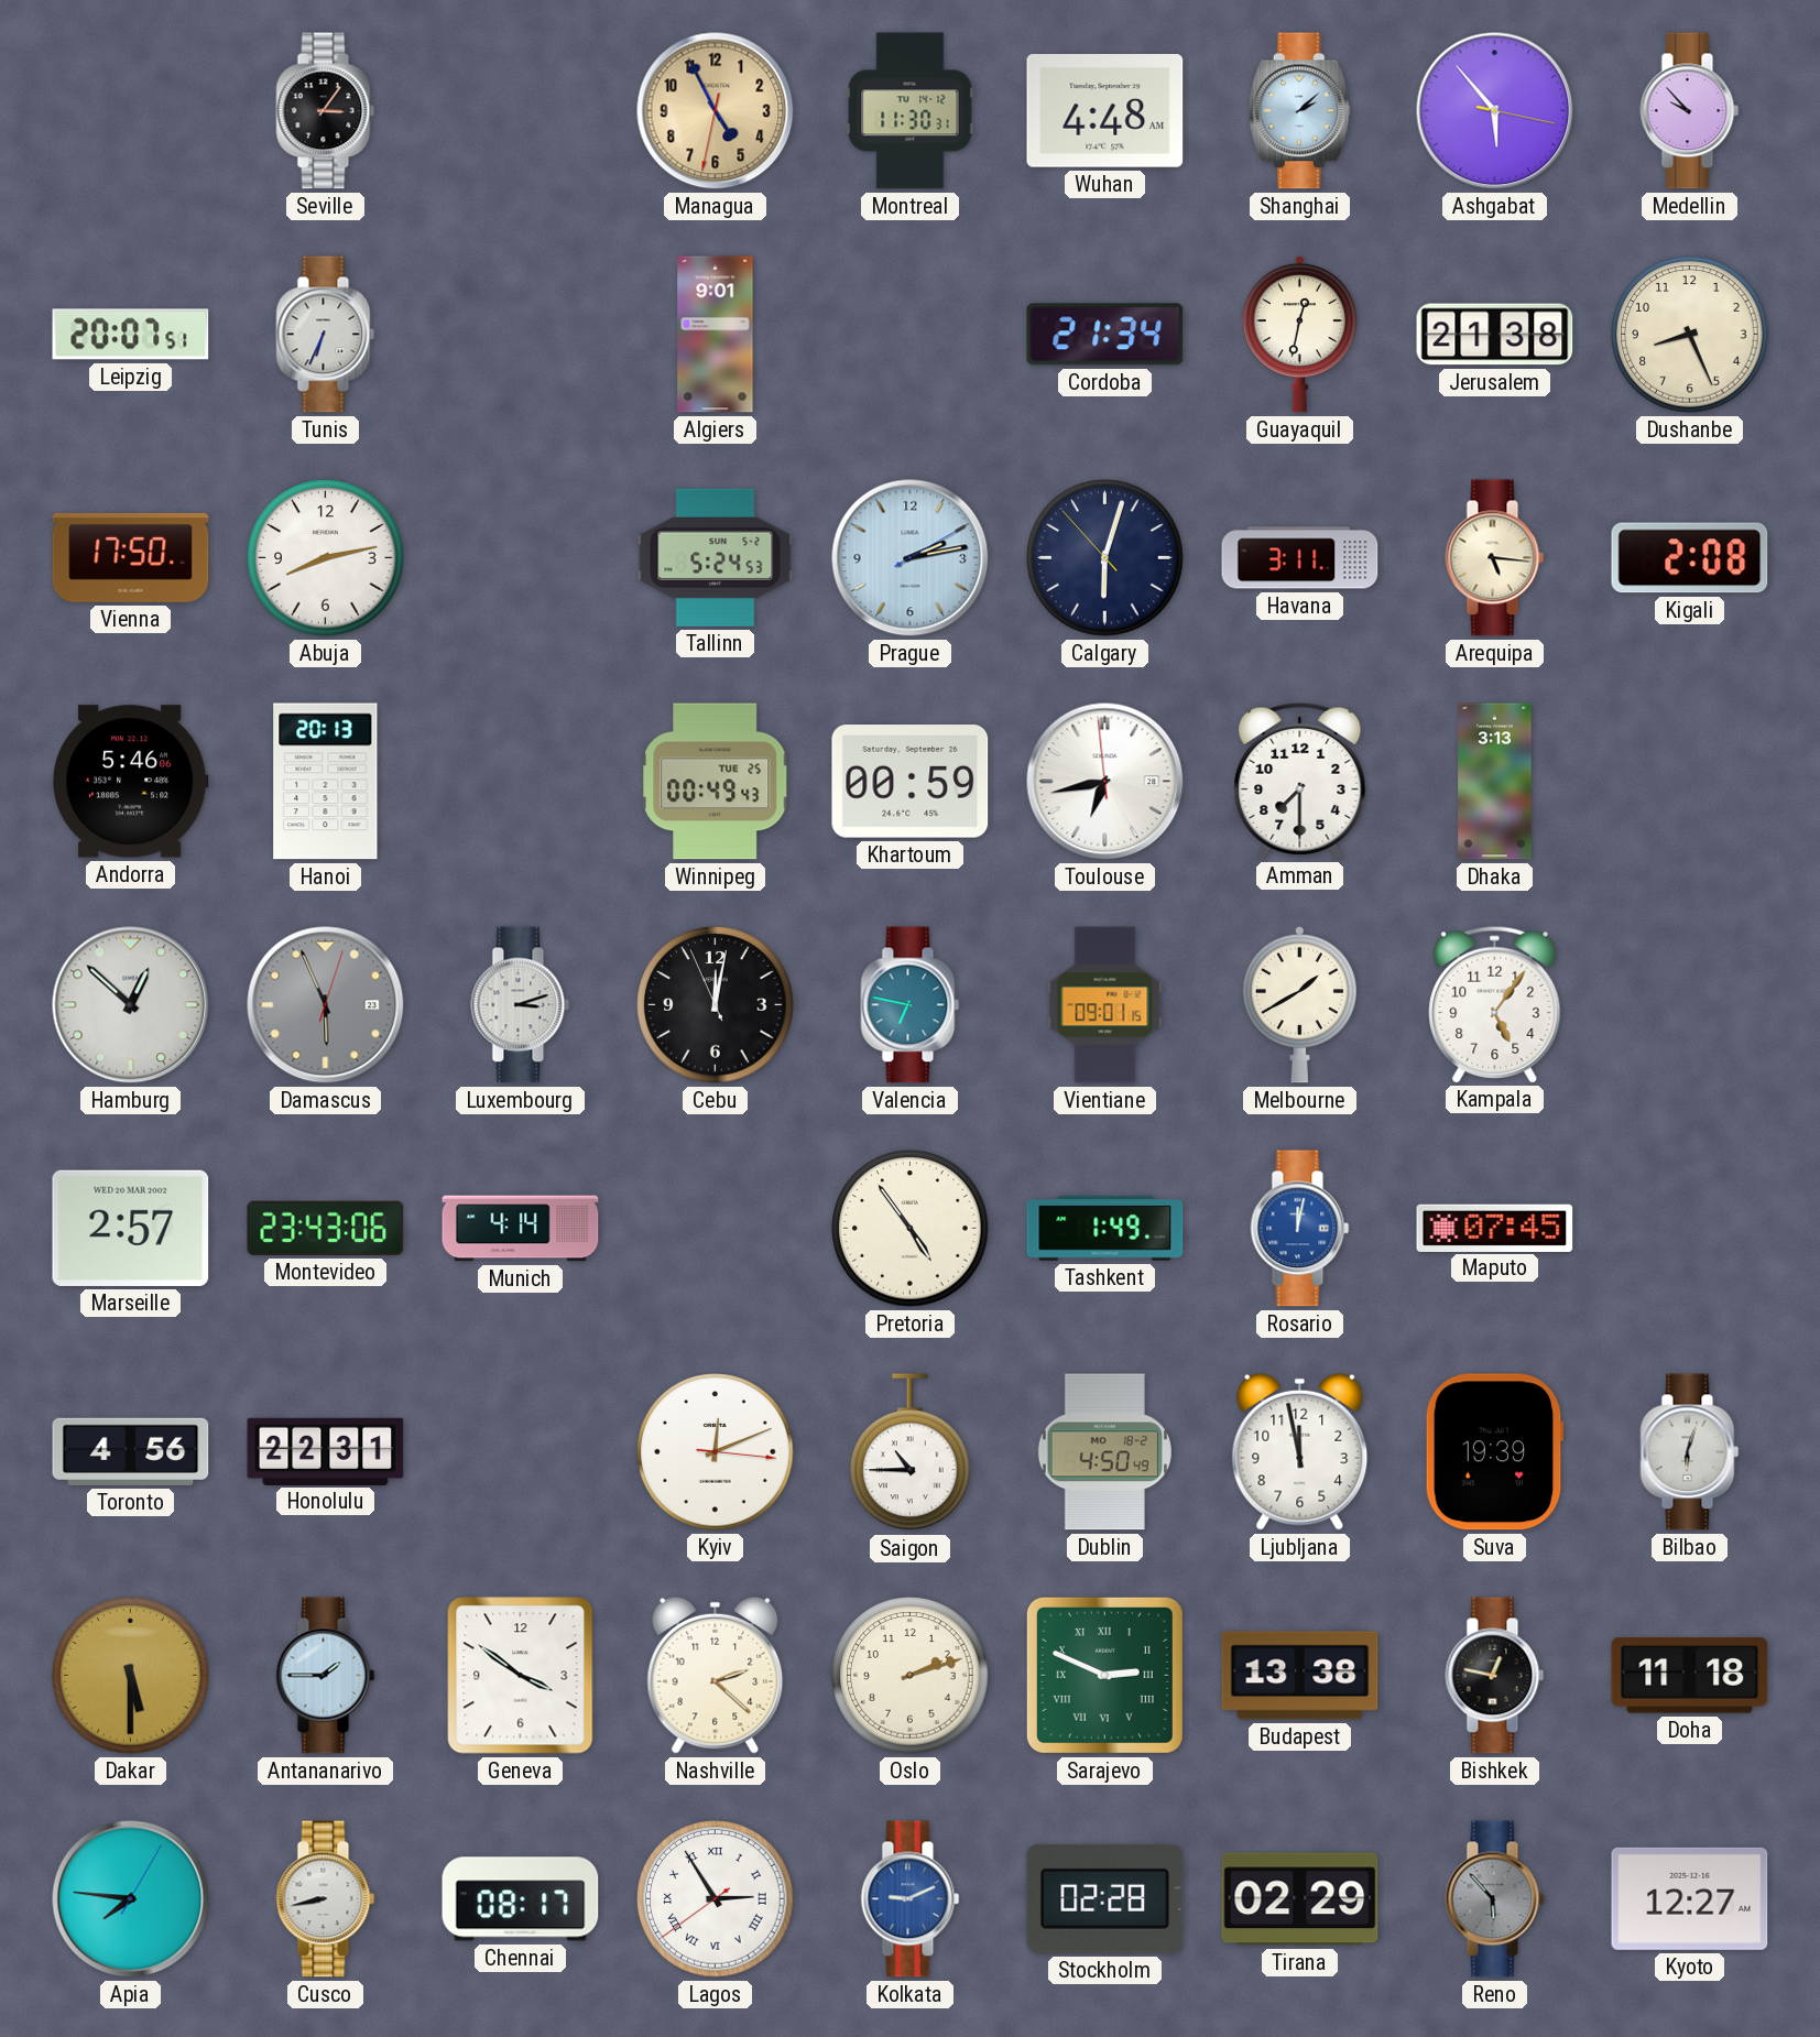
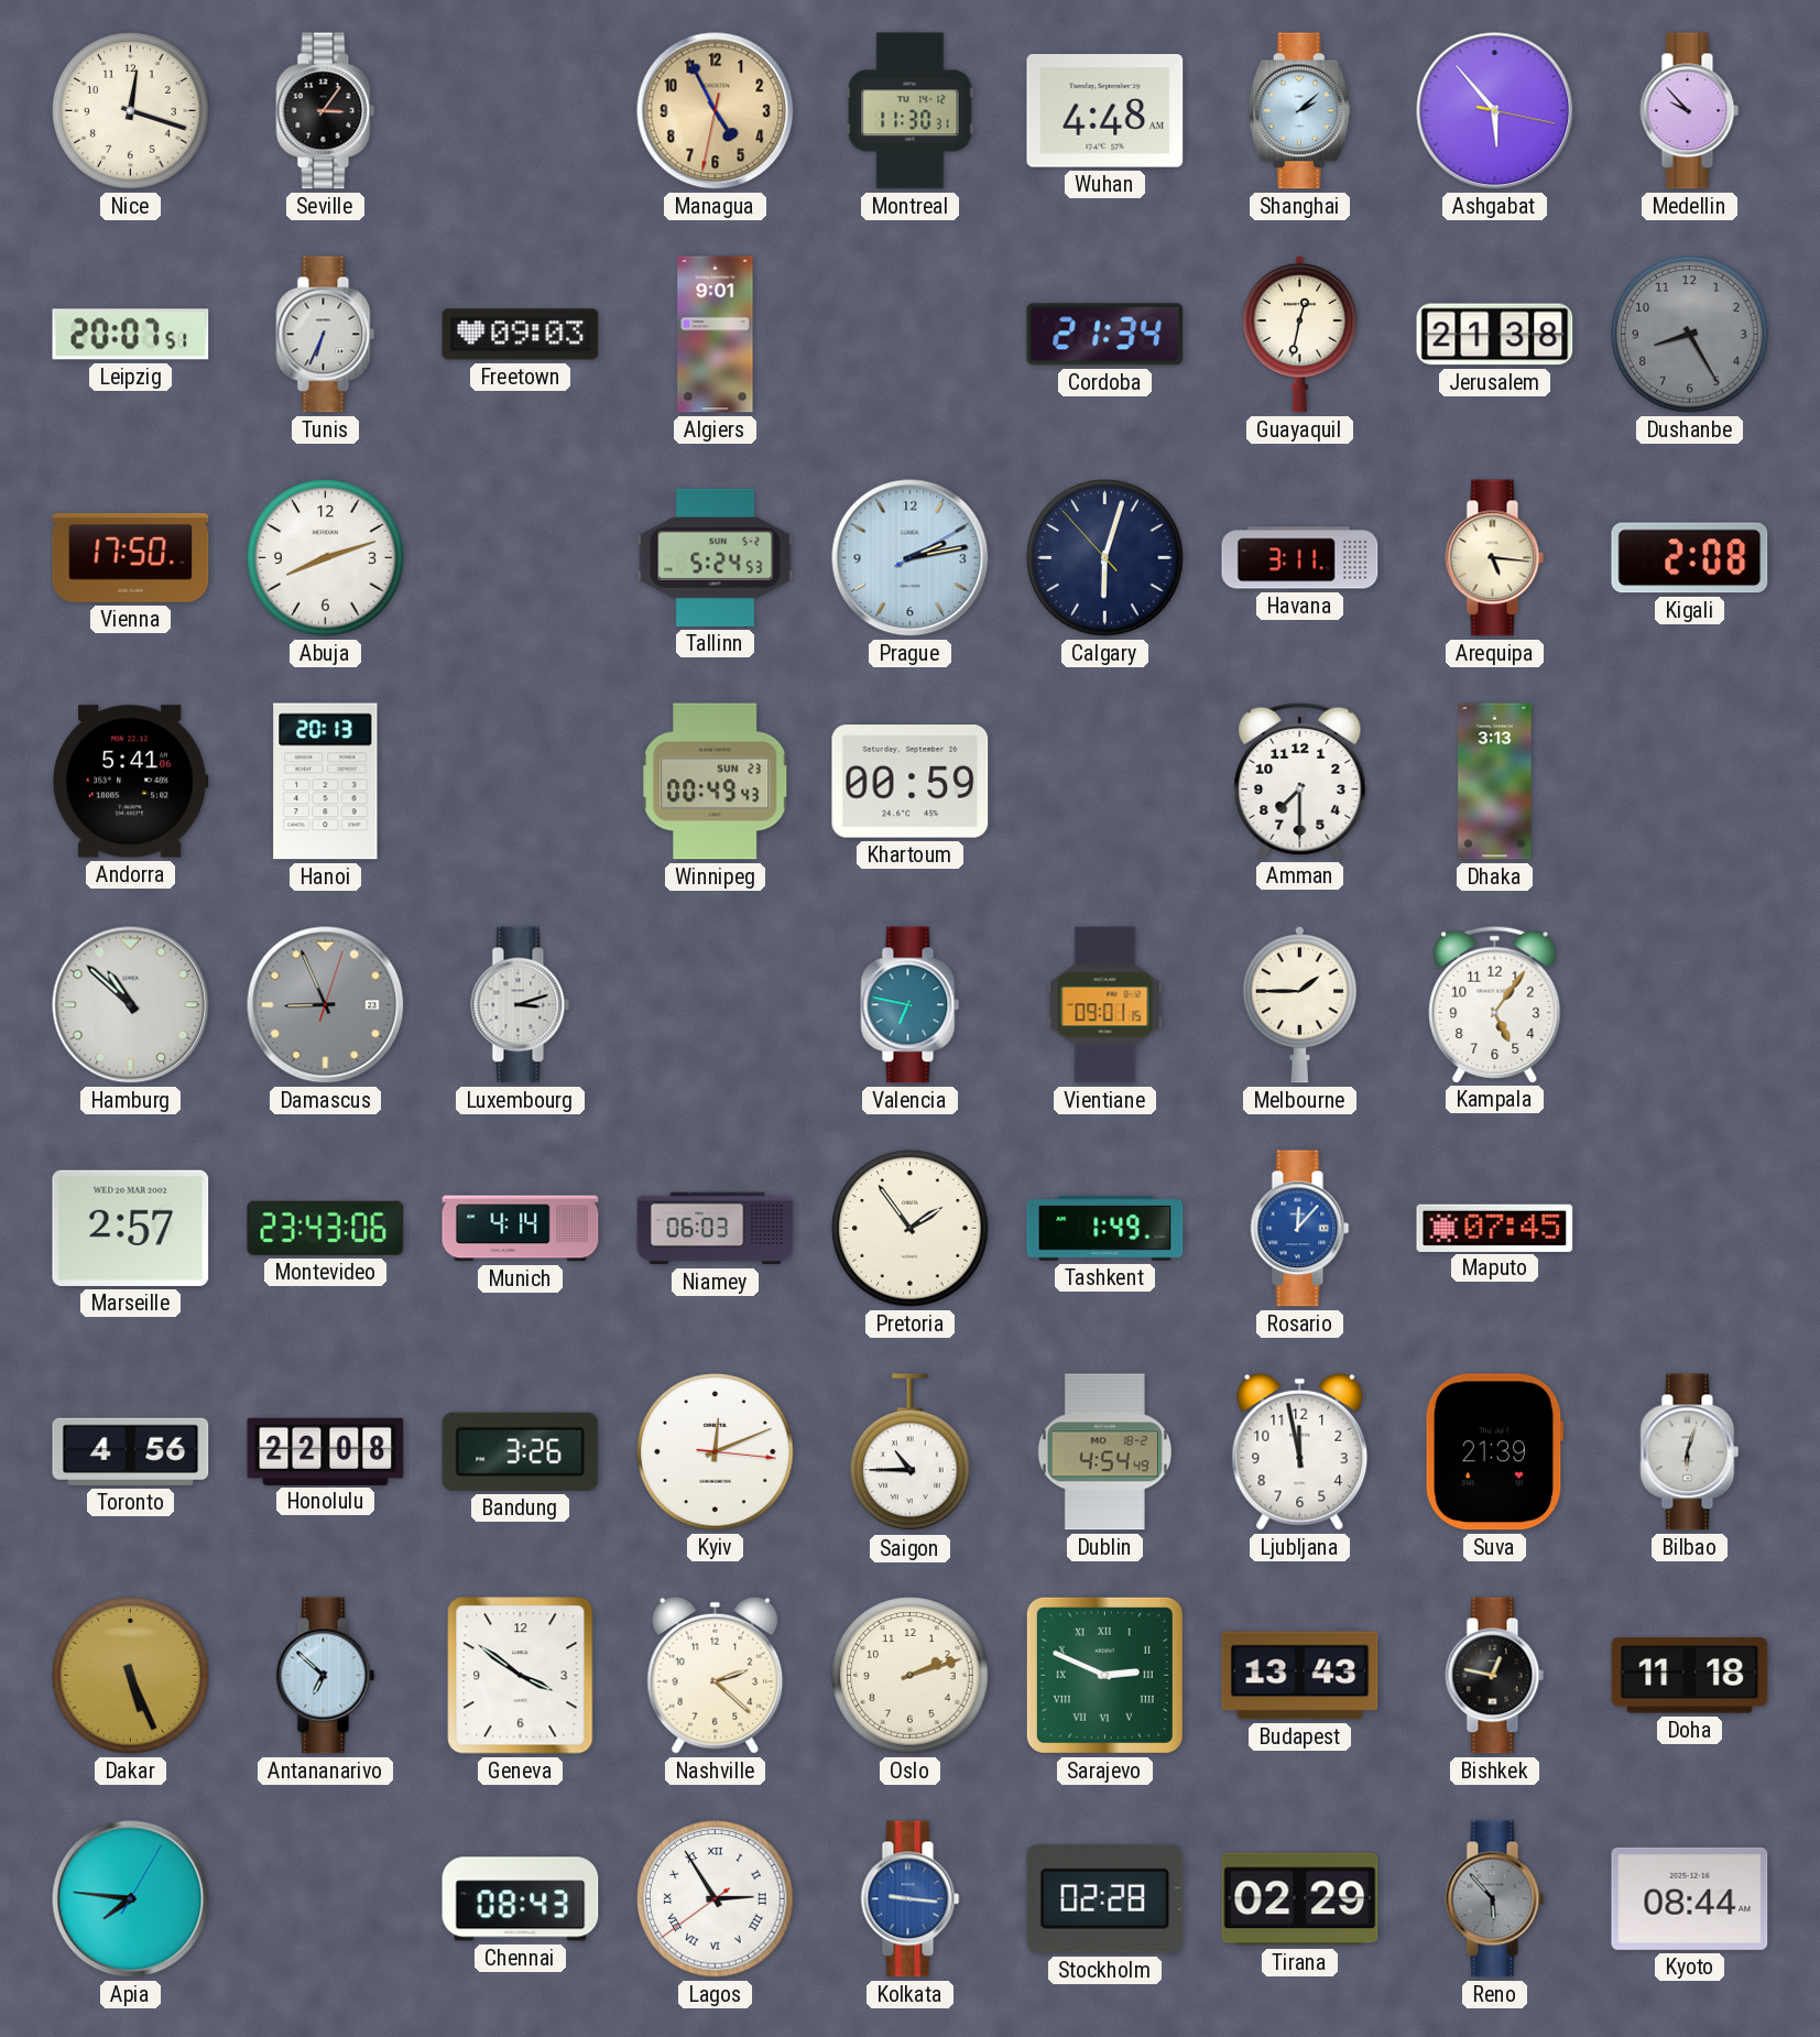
Nice: none -> 12:18 (131, 111)
Freetown: none -> 09:03 (521, 335)
Dushanbe: 8:26 -> 8:25 (1690, 335)
Dushanbe dial: cream -> grey (1690, 335)
Abuja: 8:13 -> 8:12 (326, 558)
Andorra: 5:46 -> 5:41 (130, 782)
Winnipeg date: TUE 25 -> SUN 23 (716, 782)
Toulouse: 6:42 -> none (1105, 782)
Hamburg: 12:52 -> 10:52 (131, 1005)
Damascus: 5:56 -> 8:56 (326, 1005)
Cebu: 12:01 -> none (716, 1005)
Melbourne: 1:40 -> 1:45 (1299, 1004)
Niamey: none -> 06:03 (716, 1229)
Pretoria: 4:54 -> 1:54 (911, 1229)
Rosario: 12:02 -> 12:07 (1300, 1229)
Honolulu: 22:31 -> 22:08 (326, 1451)
Bandung: none -> 3:26 (521, 1451)
Dublin: 4:50 -> 4:54 (1104, 1452)
Suva: 19:39 -> 21:39 (1494, 1452)
Dakar: 5:30 -> 5:26 (131, 1676)
Antananarivo: 1:45 -> 6:52 (326, 1676)
Budapest: 13:38 -> 13:43 (1300, 1676)
Cusco: 8:43 -> none (326, 1899)
Chennai: 08:17 -> 08:43 (521, 1899)
Kolkata: 9:11 -> 9:16 (911, 1899)
Kyoto: 12:27 -> 08:44 (1690, 1898)
